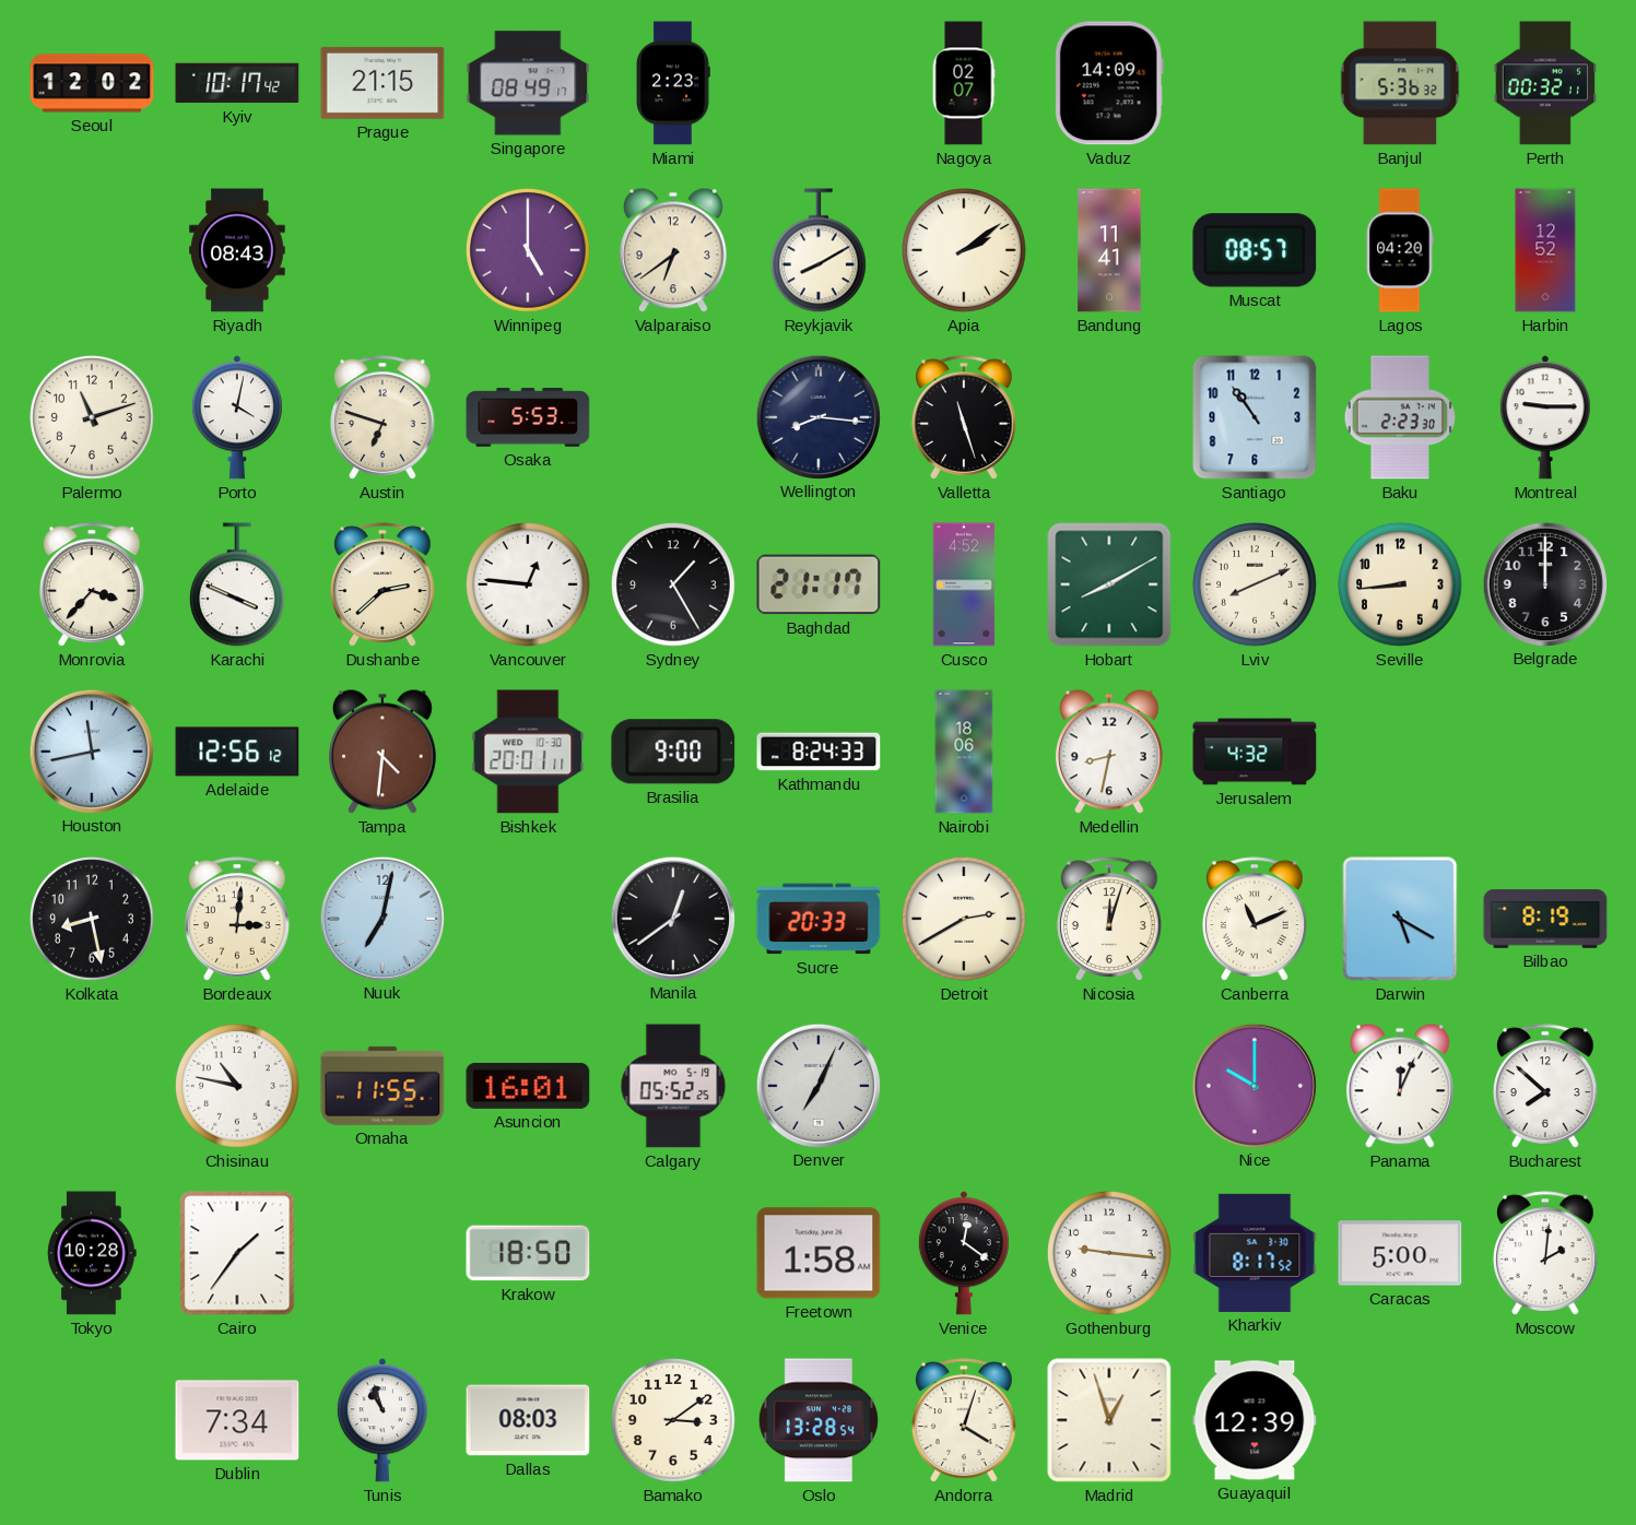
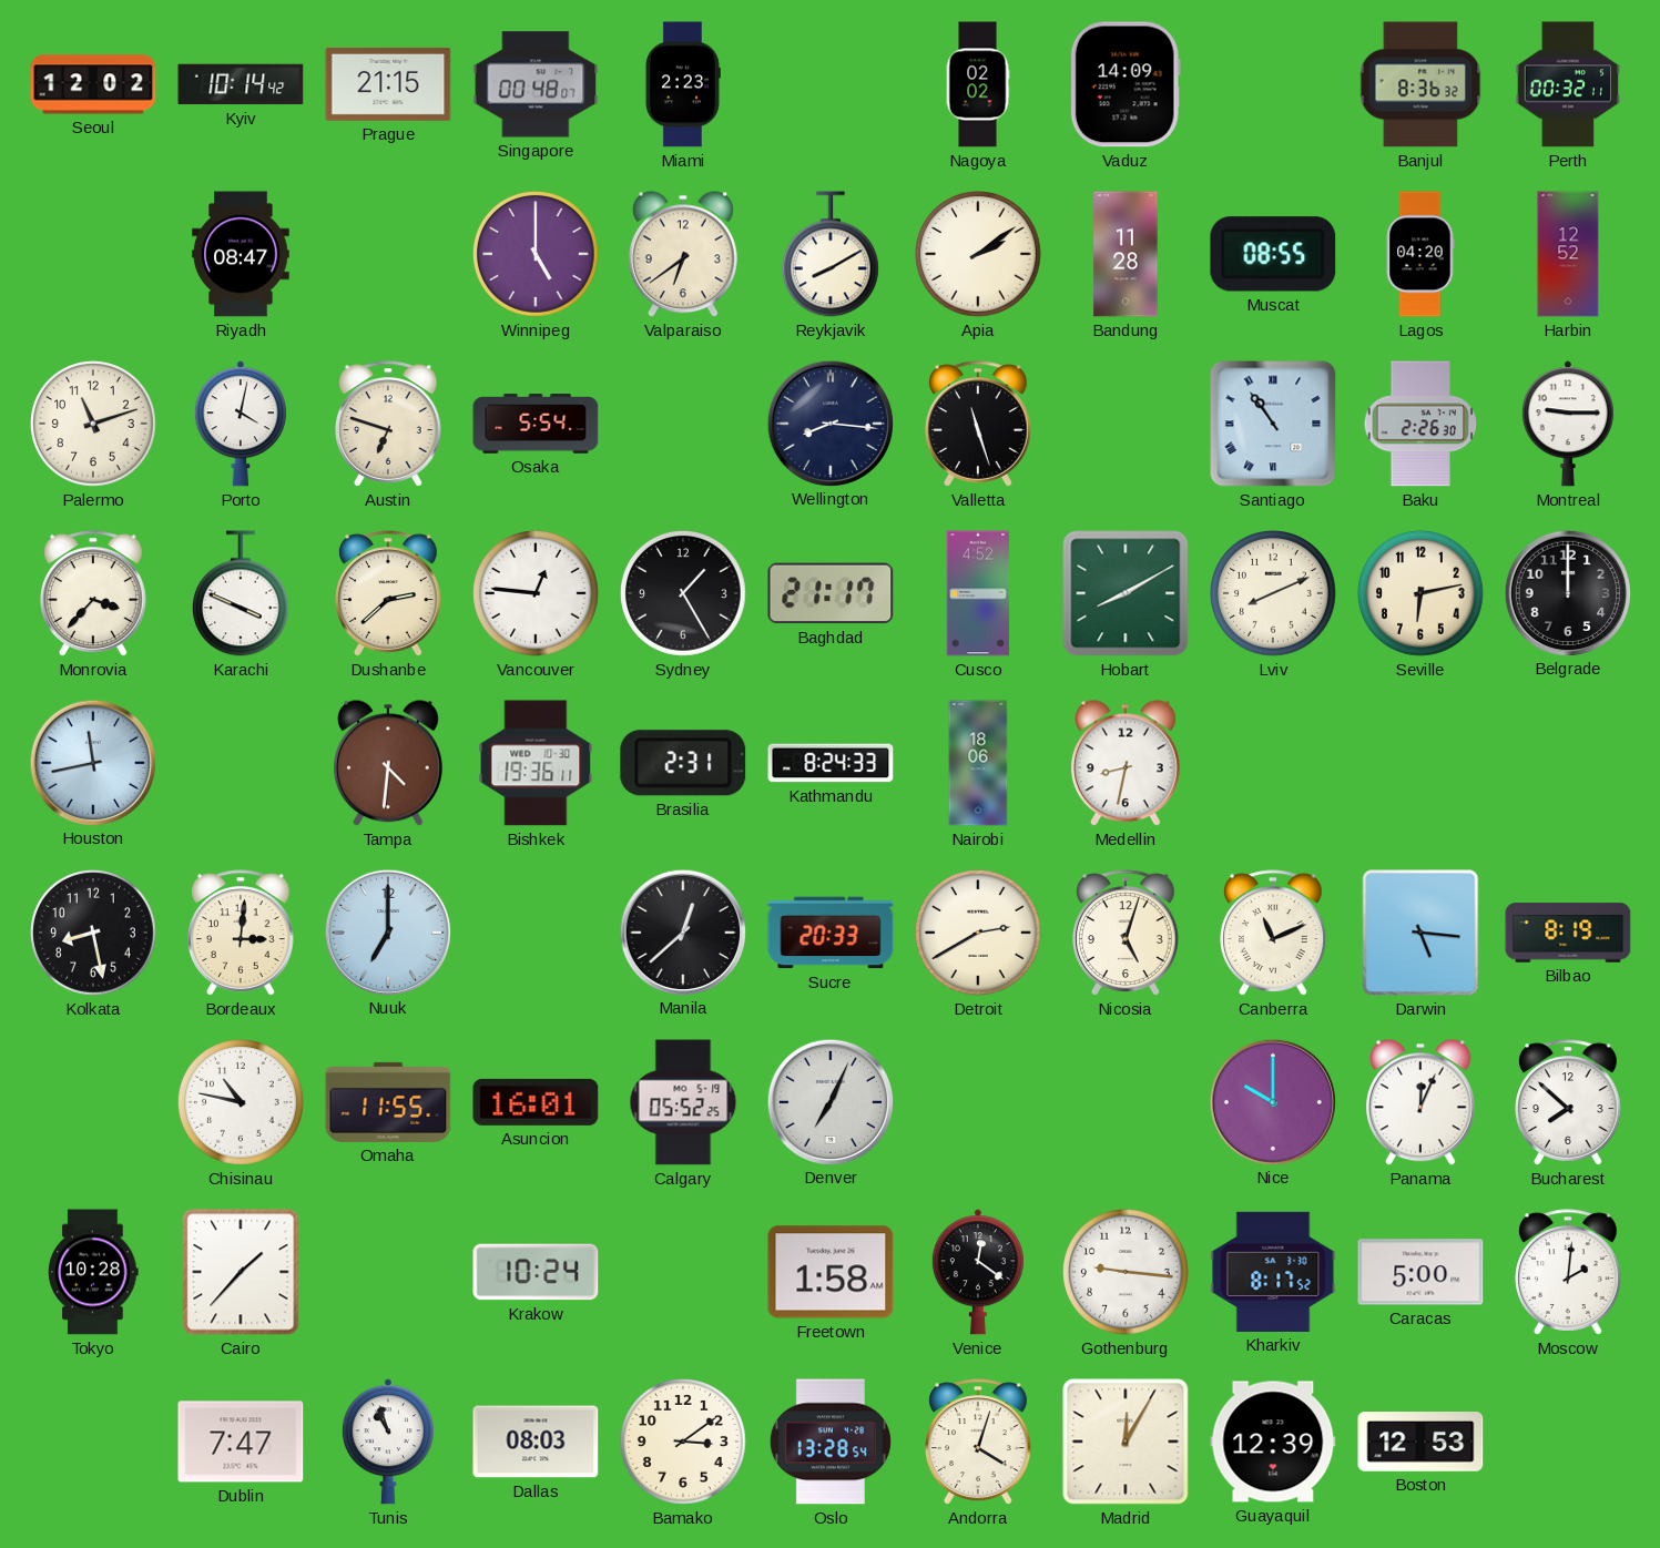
Kyiv: 10:17 -> 10:14 (241, 84)
Singapore: 08:49 -> 00:48 (536, 84)
Nagoya: 02:07 -> 02:02 (978, 84)
Banjul: 5:36 -> 8:36 (1420, 84)
Riyadh: 08:43 -> 08:47 (241, 254)
Bandung: 11:41 -> 11:28 (1126, 254)
Muscat: 08:57 -> 08:55 (1273, 254)
Osaka: 5:53 -> 5:54 (536, 425)
Santiago numerals: Arabic -> Roman (1273, 424)
Baku: 2:23 -> 2:26 (1419, 424)
Seville: 8:44 -> 6:13 (1422, 594)
Adelaide: 12:56 -> none (237, 752)
Bishkek: 20:01 -> 19:36 (536, 763)
Brasilia: 9:00 -> 2:31 (683, 763)
Jerusalem: 4:32 -> none (1255, 752)
Nuuk: 7:02 -> 7:00 (387, 931)
Manila: 12:39 -> 12:38 (682, 931)
Nicosia: 12:03 -> 5:03 (1127, 933)
Darwin: 5:20 -> 5:16 (1420, 933)
Cairo: 1:36 -> 1:37 (241, 1272)
Krakow: 18:50 -> 10:24 (536, 1272)
Dublin: 7:34 -> 7:47 (241, 1442)
Madrid: 12:57 -> 12:05 (1126, 1442)
Boston: none -> 12:53 (1420, 1443)
